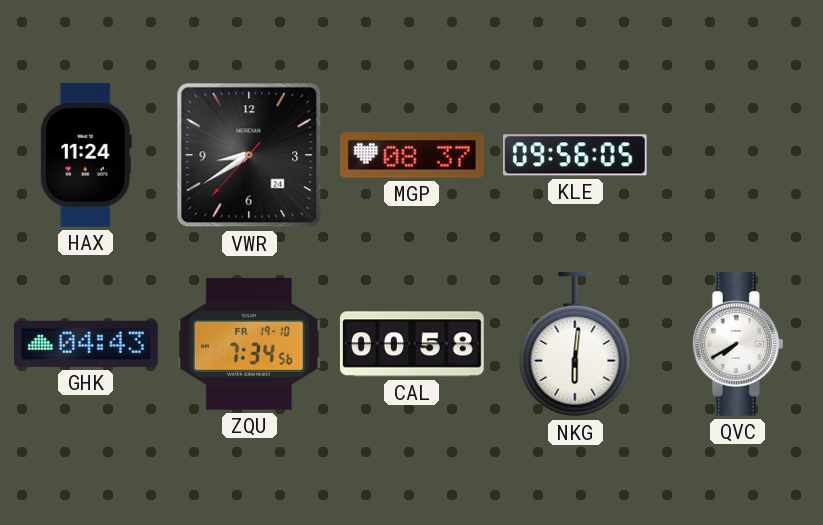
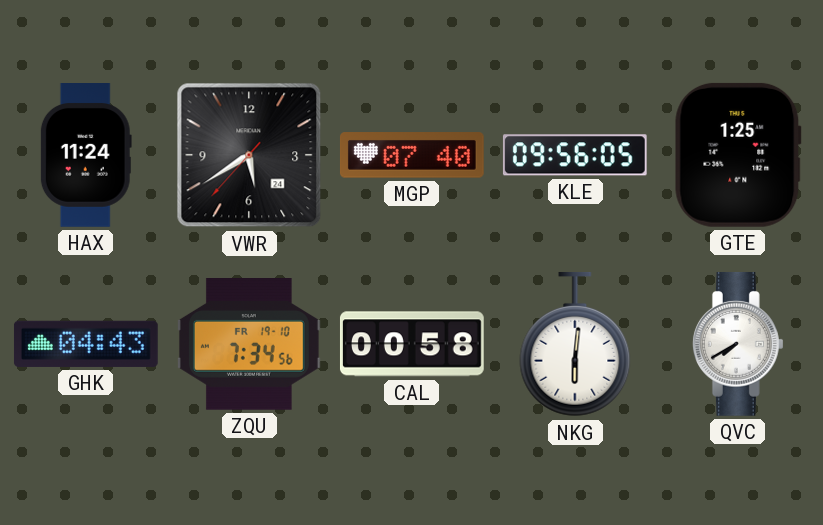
VWR: 8:39 -> 5:39 (249, 155)
MGP: 08:37 -> 07:40 (412, 155)
GTE: none -> 1:25 (738, 155)
